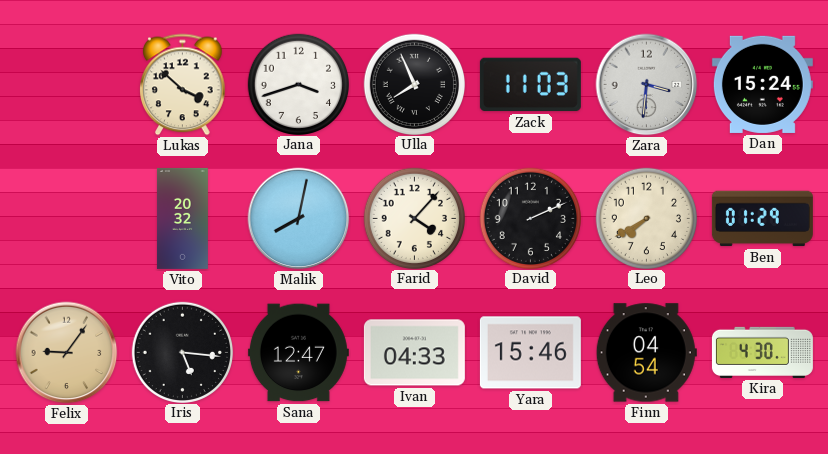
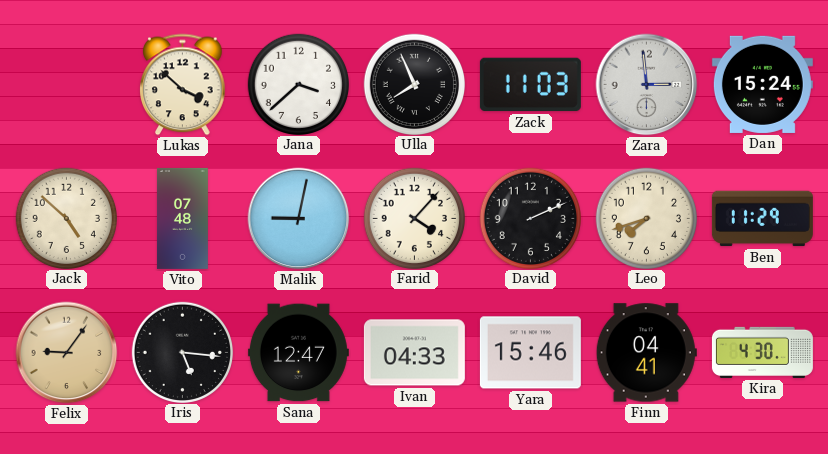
Jana: 3:42 -> 3:38 (298, 84)
Zara: 3:31 -> 2:59 (647, 85)
Jack: none -> 4:52 (66, 218)
Vito: 20:32 -> 07:48 (182, 218)
Malik: 8:02 -> 9:02 (299, 219)
Leo: 7:40 -> 7:42 (646, 218)
Ben: 01:29 -> 11:29 (762, 219)
Finn: 04:54 -> 04:41 (646, 353)
